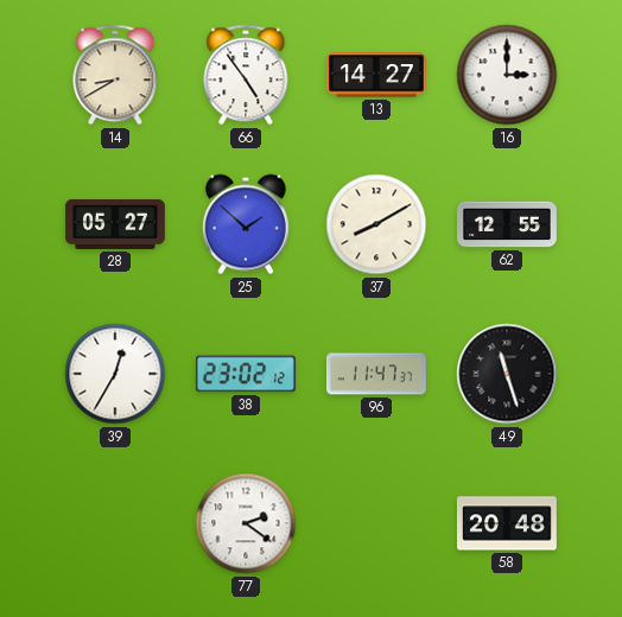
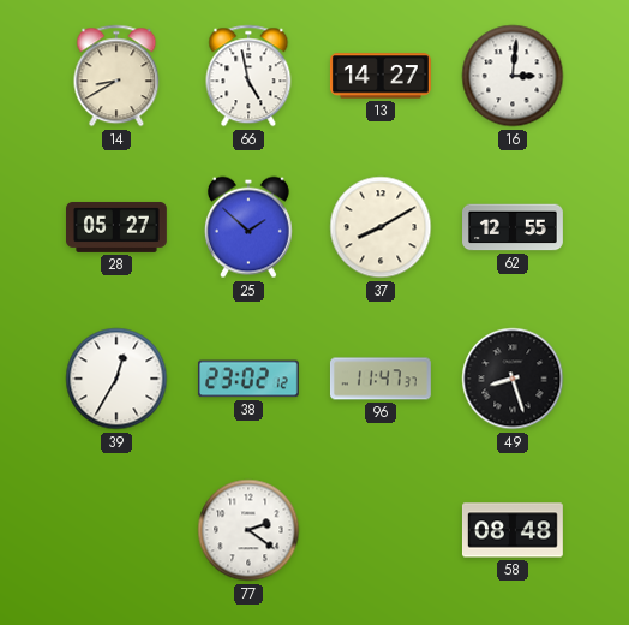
66: 4:54 -> 4:58 (248, 76)
16: 3:00 -> 3:01 (513, 76)
49: 11:27 -> 8:27 (513, 379)
58: 20:48 -> 08:48 (513, 530)
